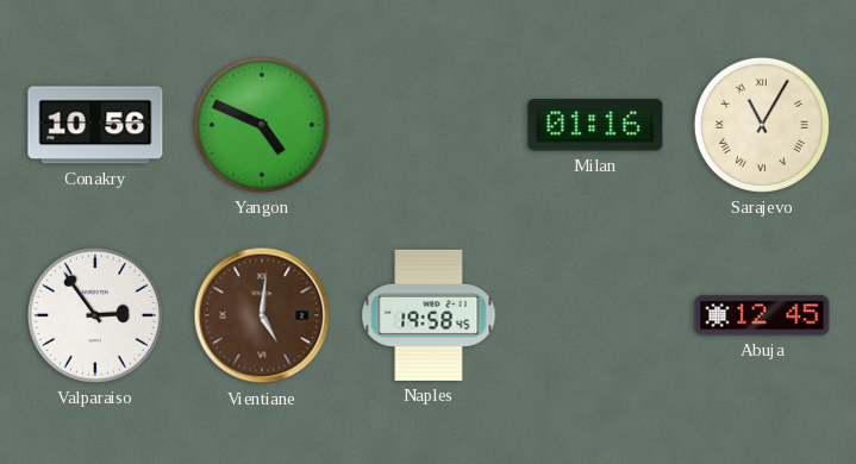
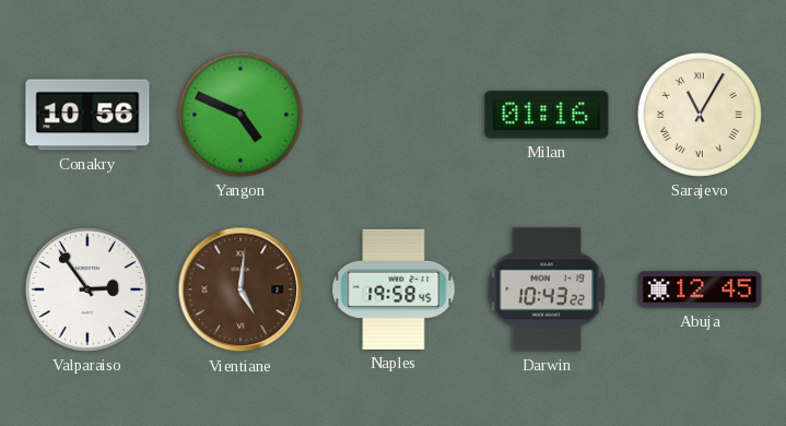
Darwin: none -> 10:43 (547, 289)
